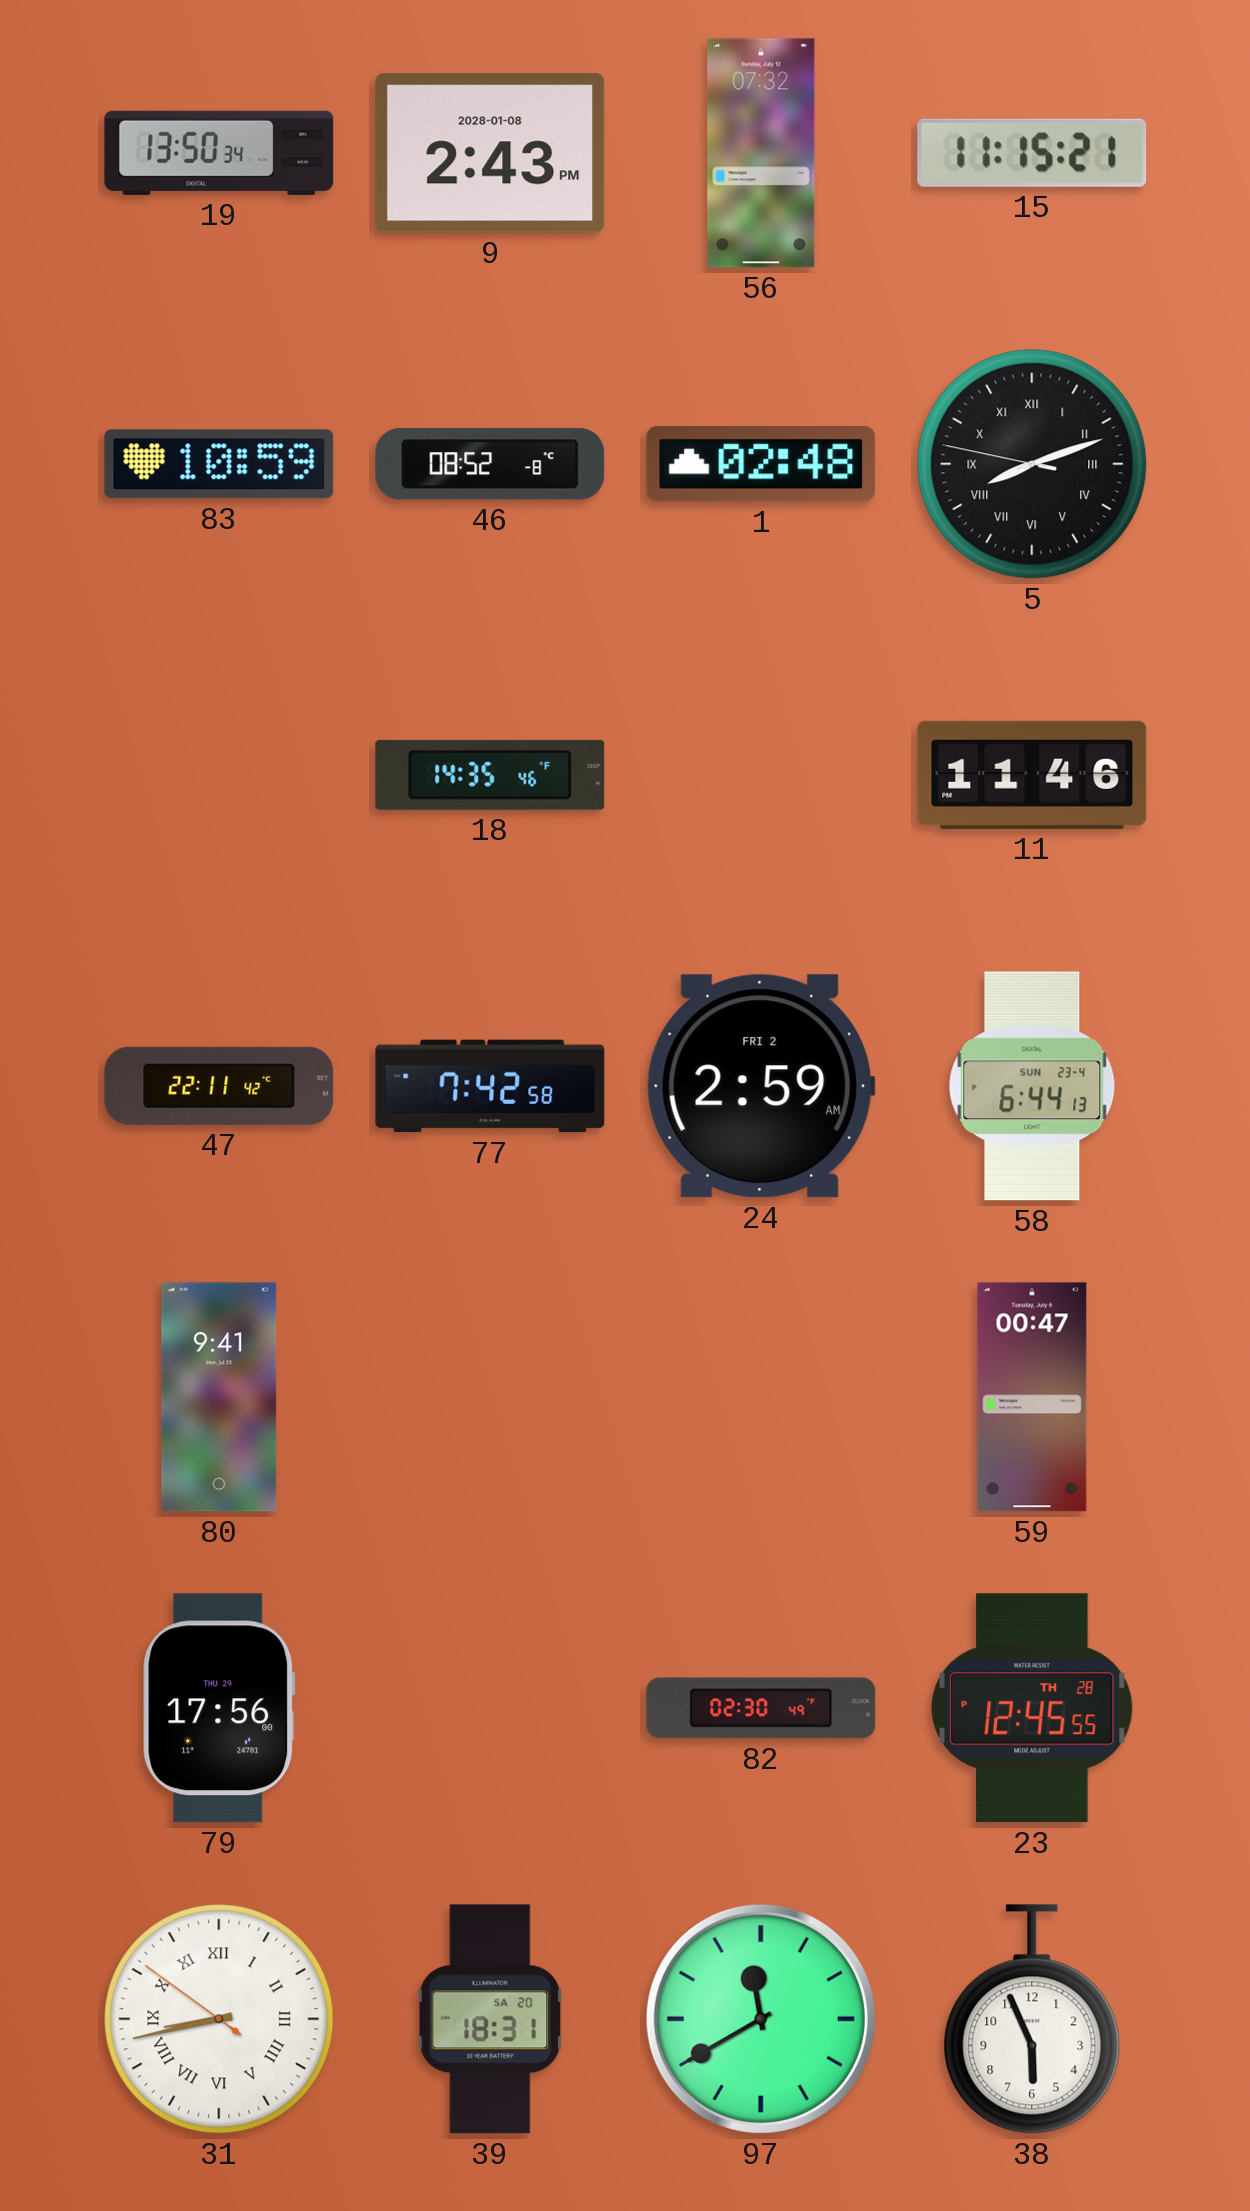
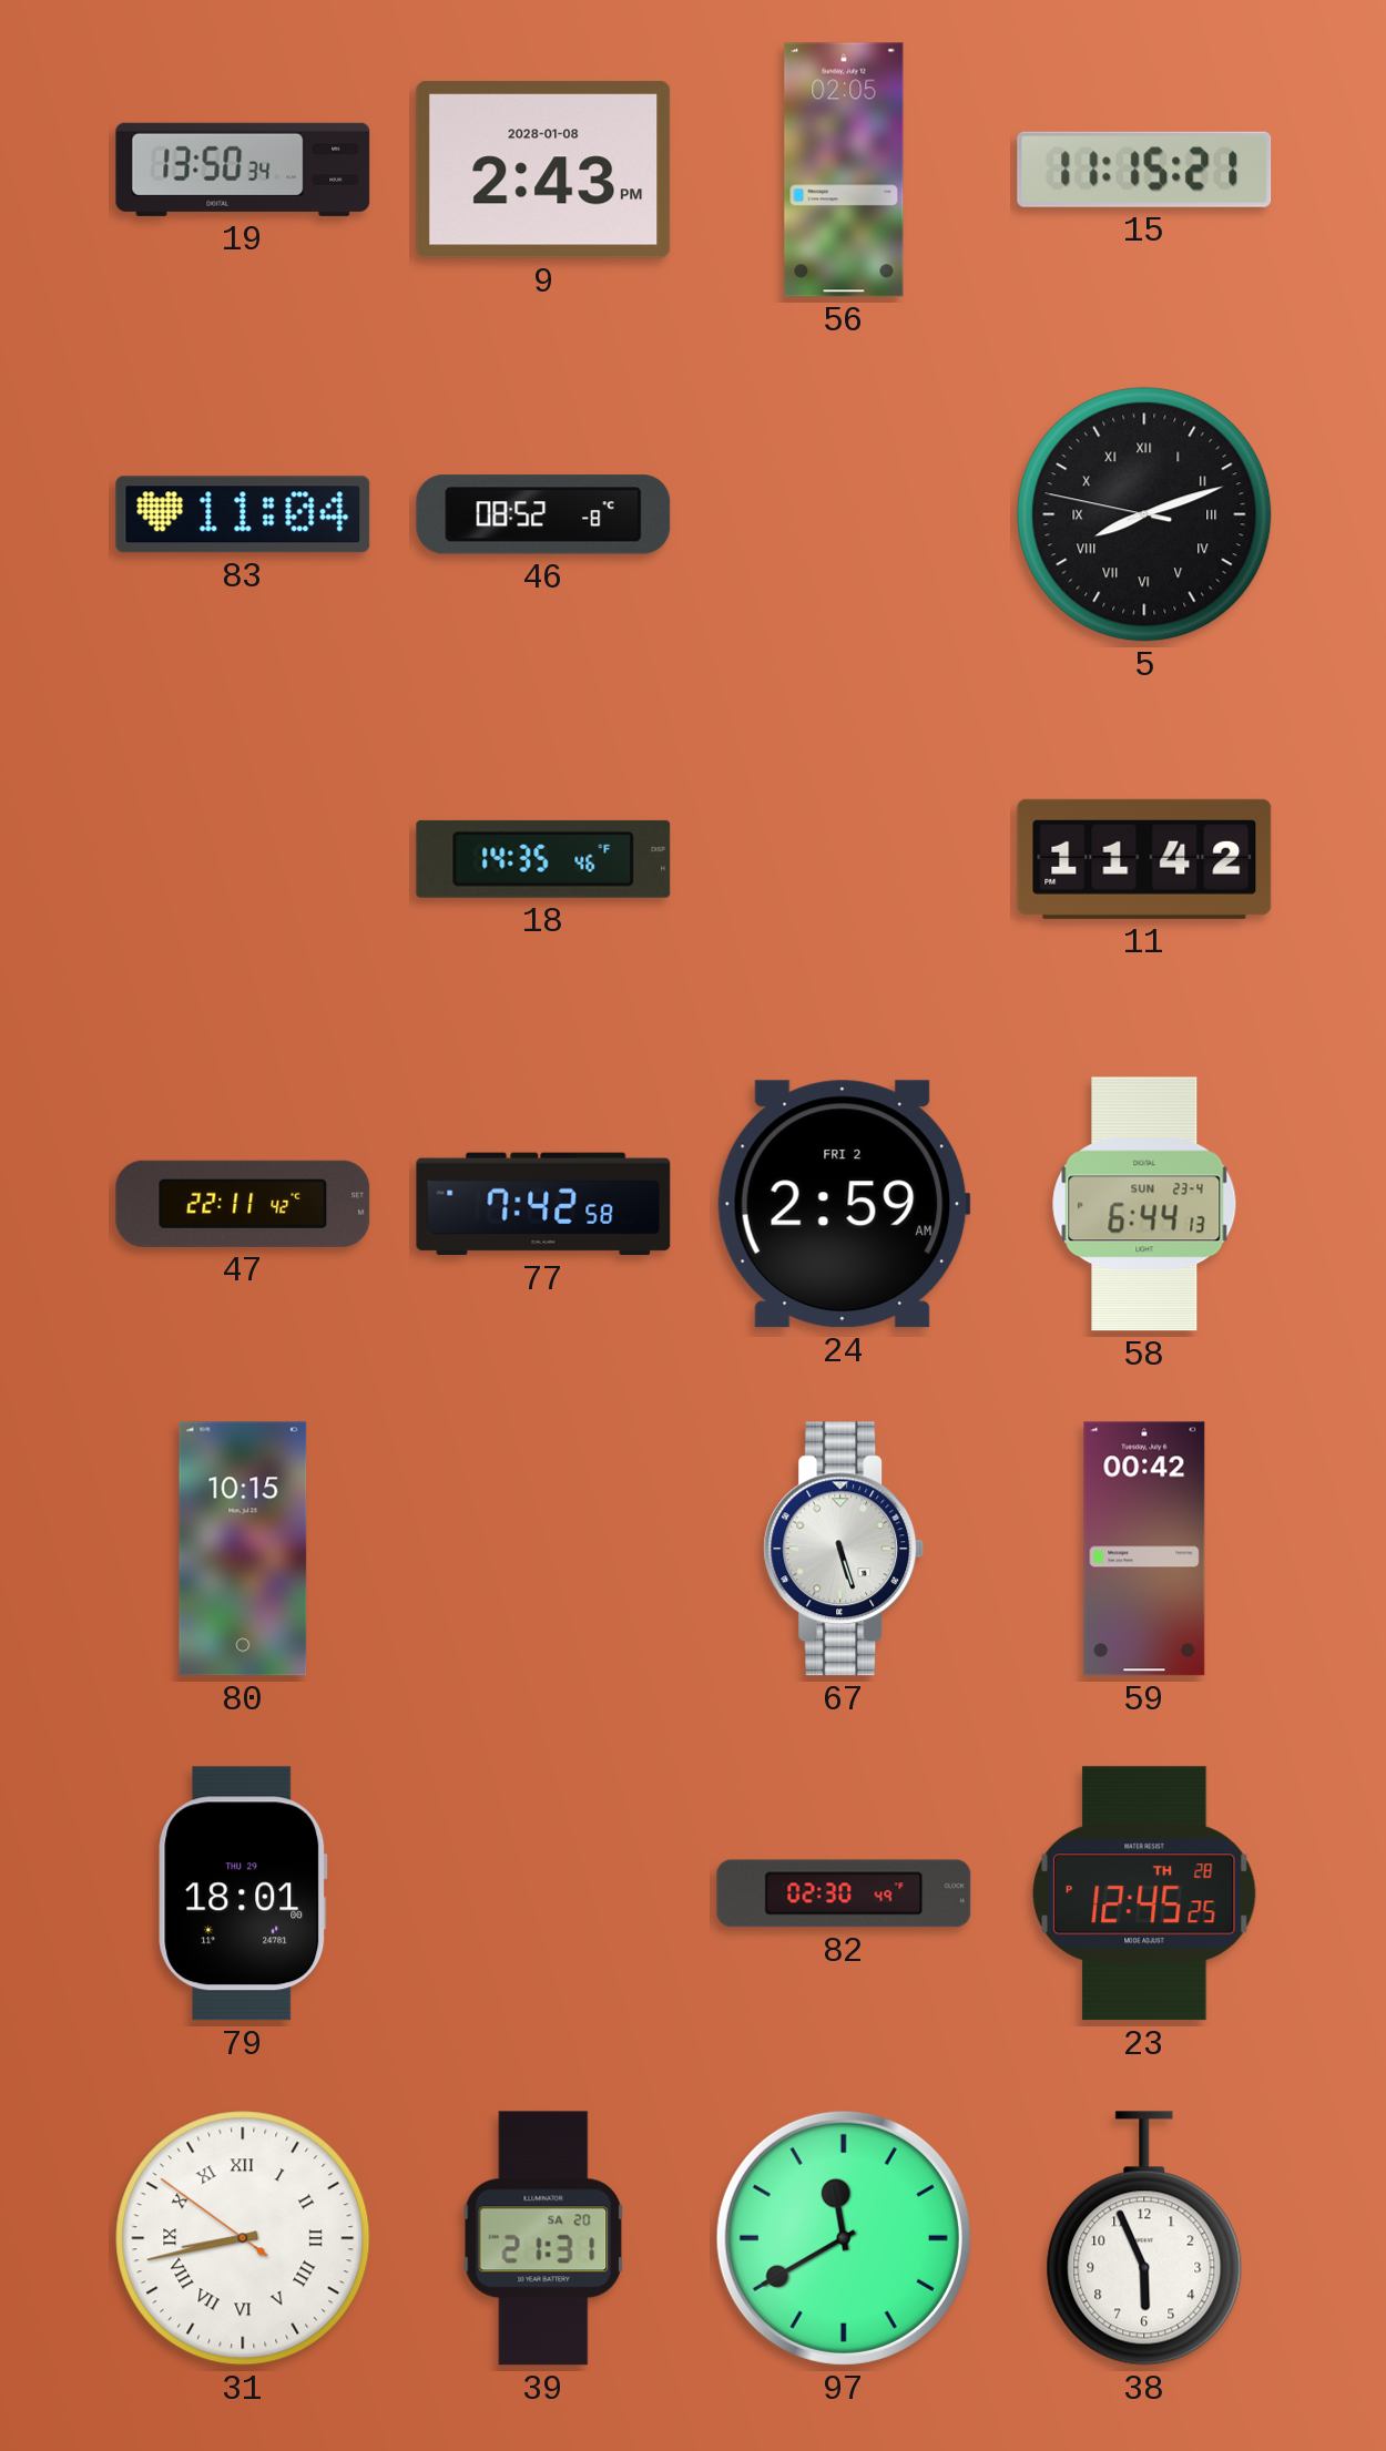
56: 07:32 -> 02:05 (844, 170)
83: 10:59 -> 11:04 (243, 514)
1: 02:48 -> none (761, 464)
11: 11:46 -> 11:42 (1144, 859)
80: 9:41 -> 10:15 (243, 1549)
67: none -> 5:27 (844, 1549)
59: 00:47 -> 00:42 (1144, 1549)
79: 17:56 -> 18:01 (243, 1893)
23: 12:45:55 PM -> 12:45:25 PM (1144, 1893)
39: 18:31 -> 21:31 (543, 2238)
